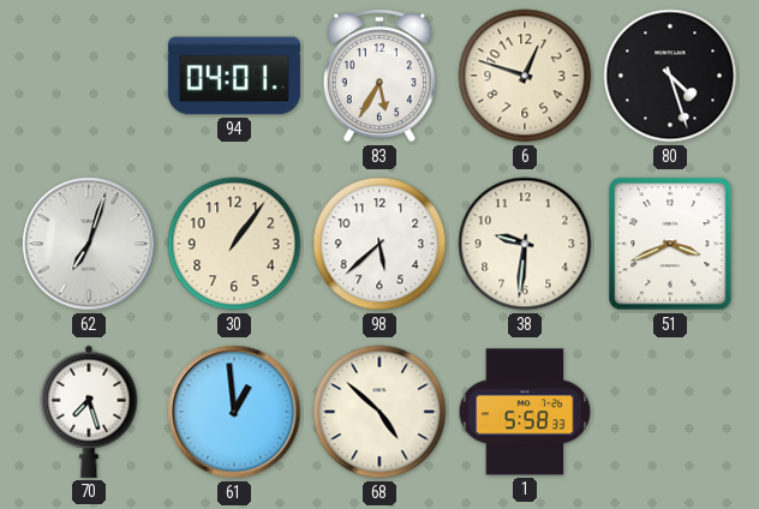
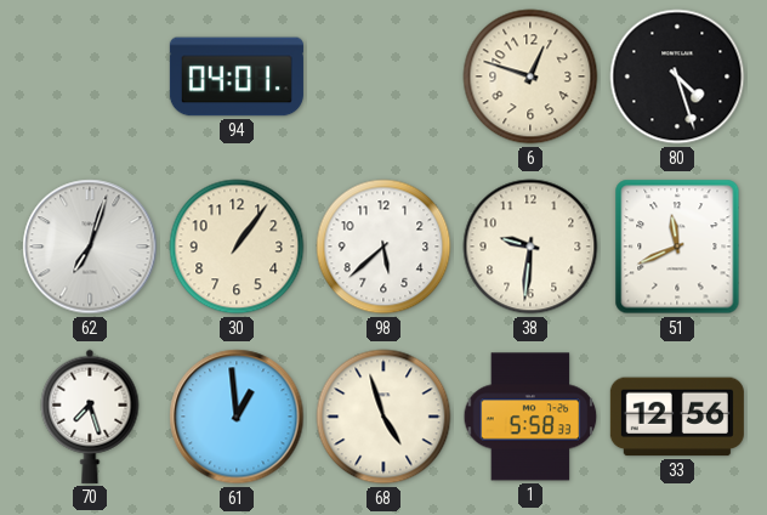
83: 5:35 -> none (379, 76)
51: 3:41 -> 11:41 (677, 247)
68: 4:52 -> 4:57 (383, 417)
33: none -> 12:56 (677, 417)
